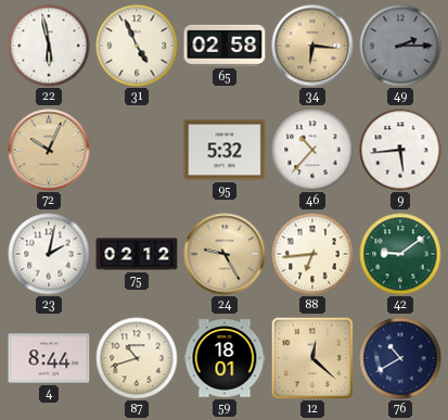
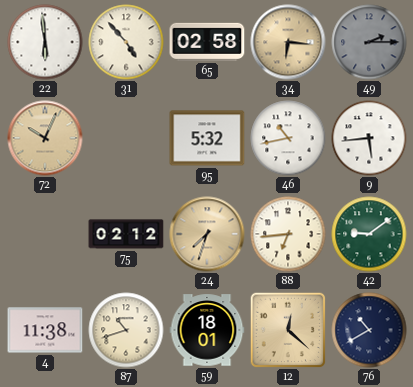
22: 5:58 -> 5:59 (45, 42)
31: 4:56 -> 4:53 (126, 42)
46: 10:37 -> 10:43 (288, 138)
23: 2:02 -> none (49, 254)
24: 9:25 -> 7:33 (207, 234)
4: 8:44 -> 11:38 (45, 330)
